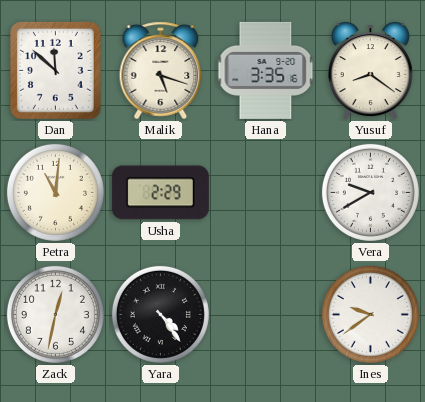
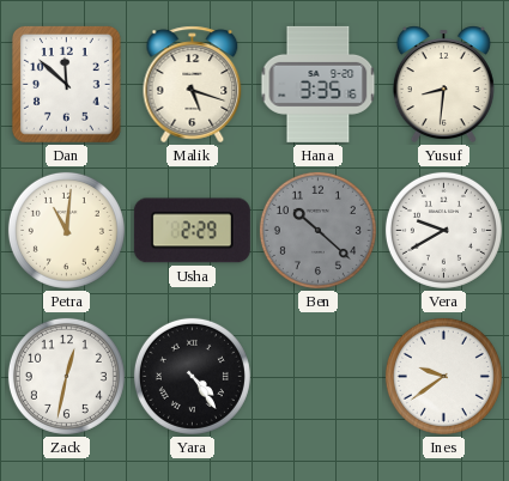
Yusuf: 8:21 -> 8:31 (443, 85)
Ben: none -> 10:22 (317, 230)
